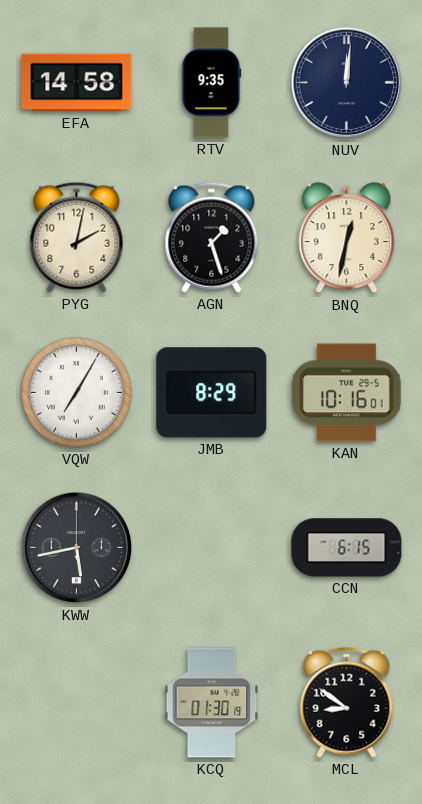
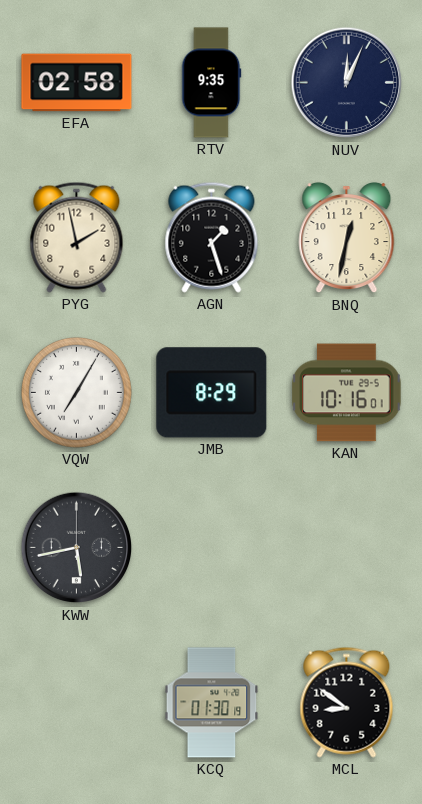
EFA: 14:58 -> 02:58 (77, 83)
NUV: 12:01 -> 12:04 (347, 83)
PYG: 2:02 -> 1:58 (77, 237)
CCN: 6:15 -> none (347, 548)
